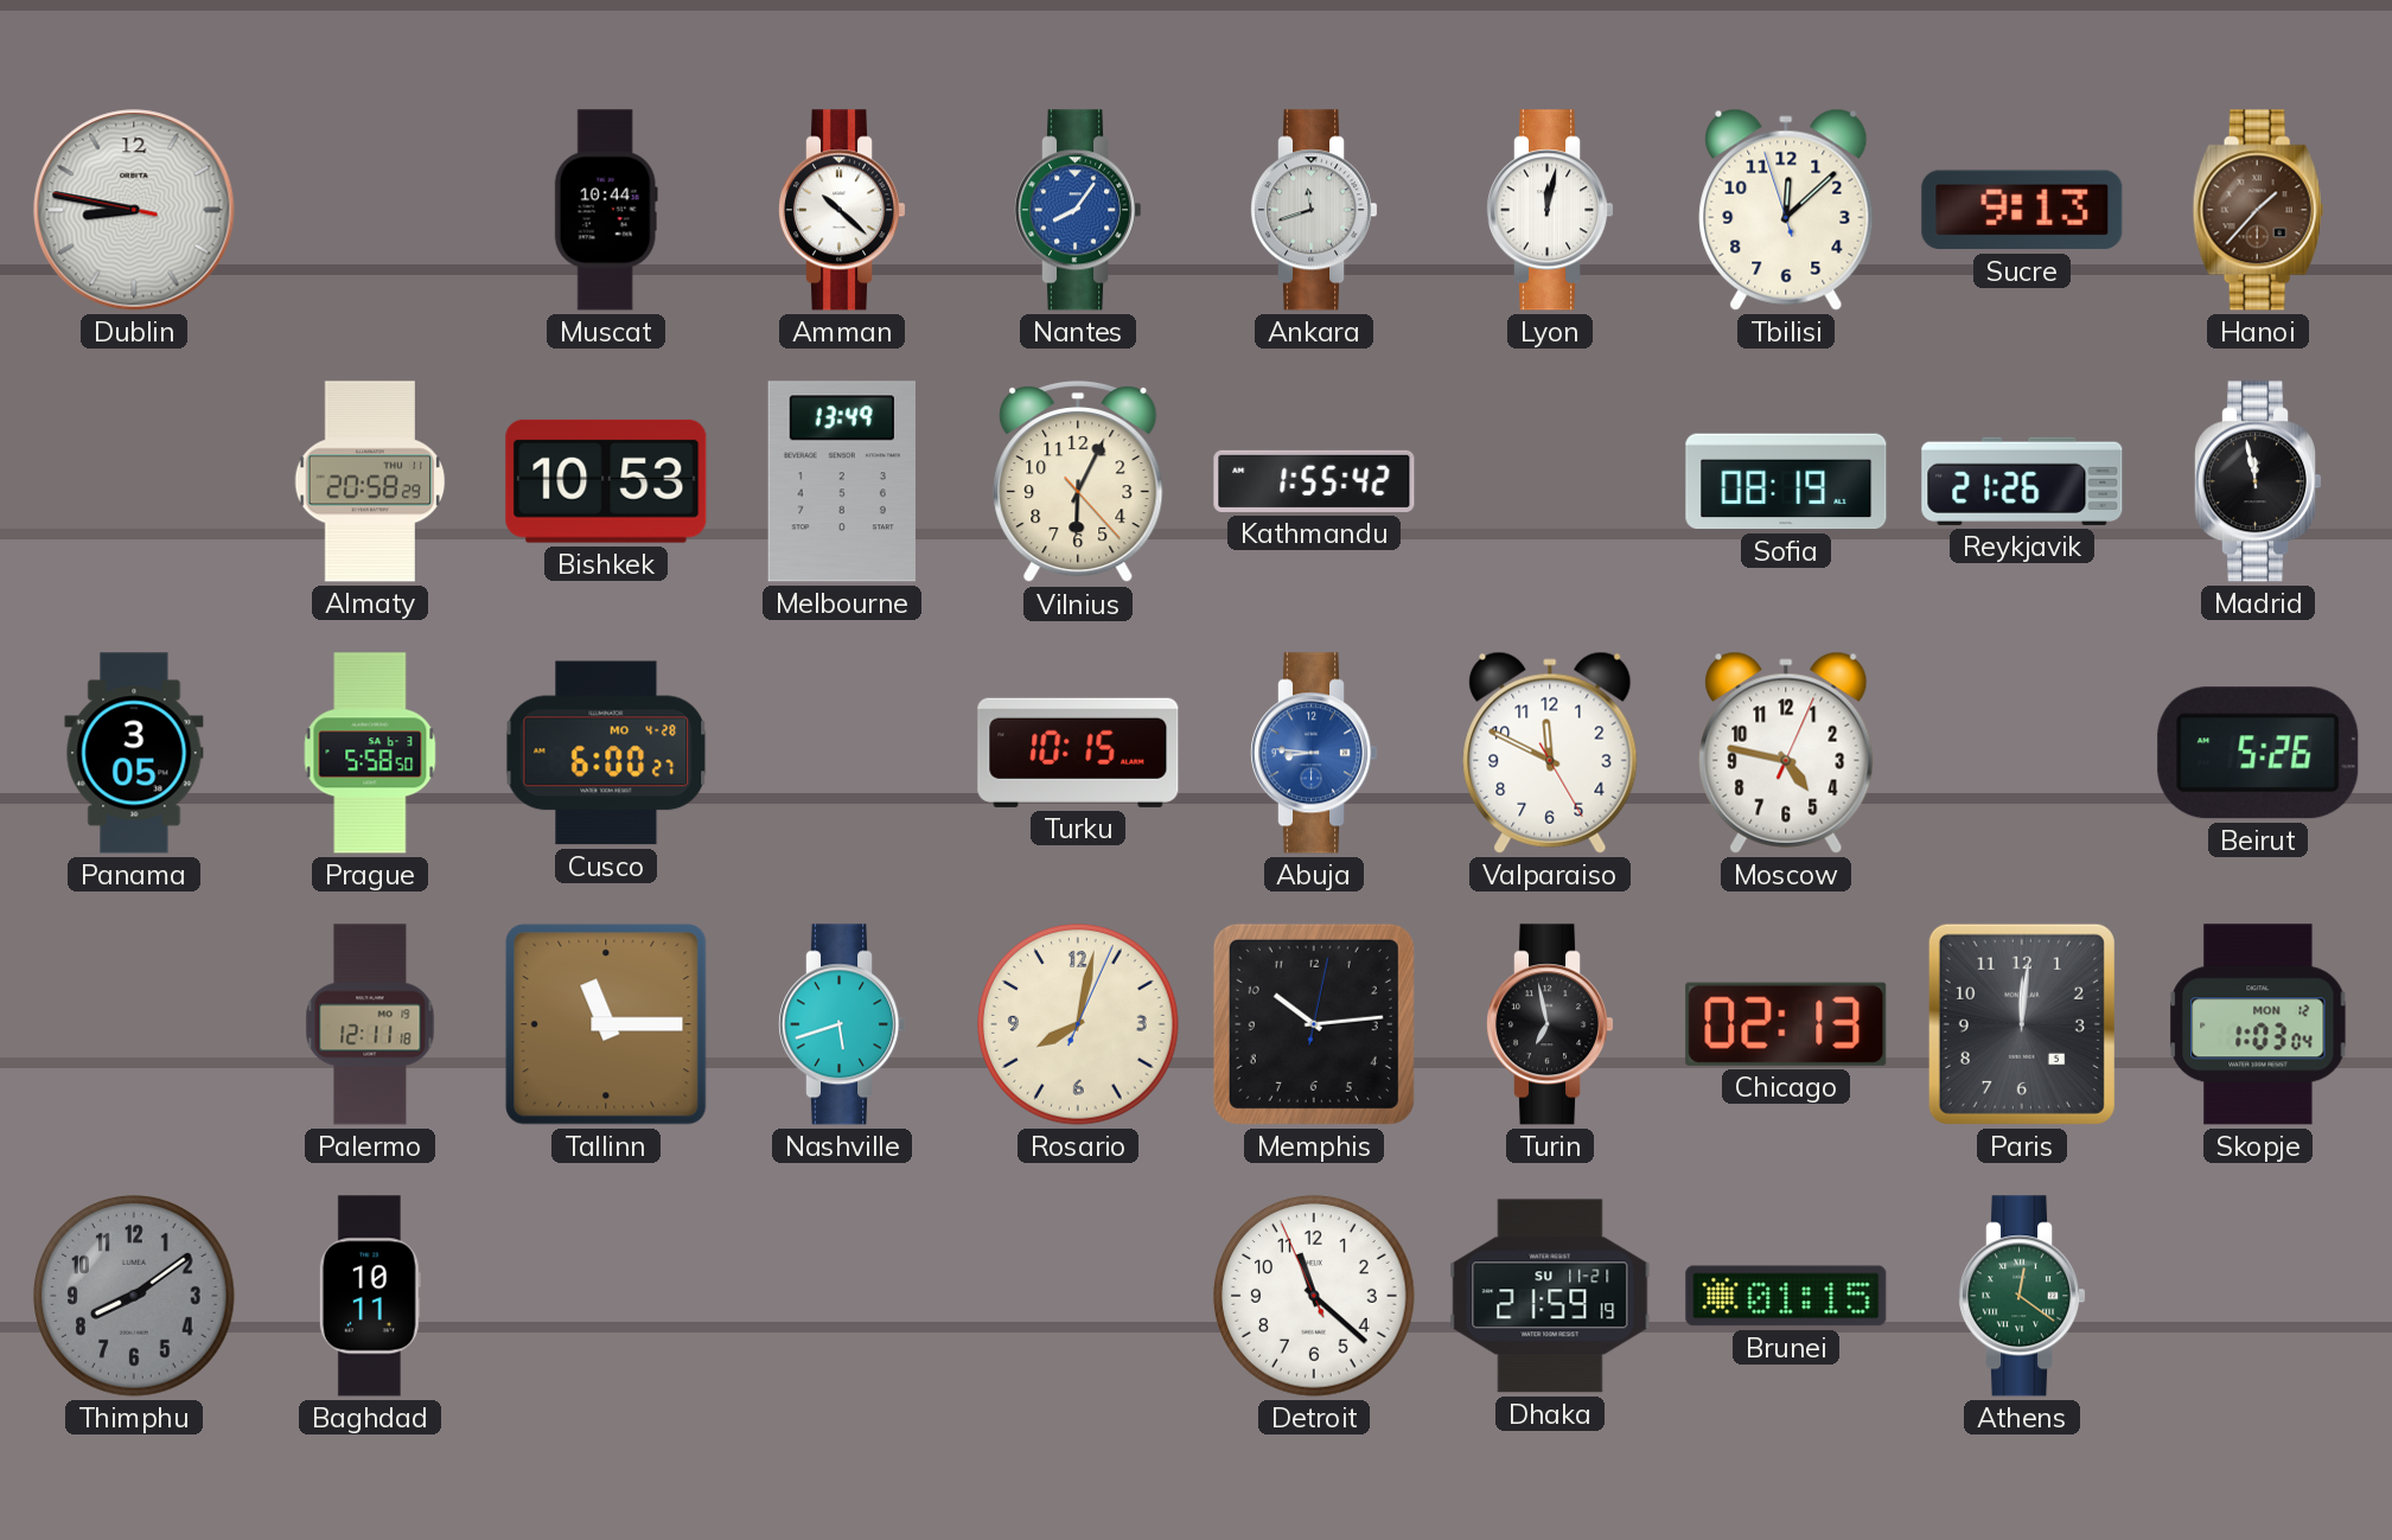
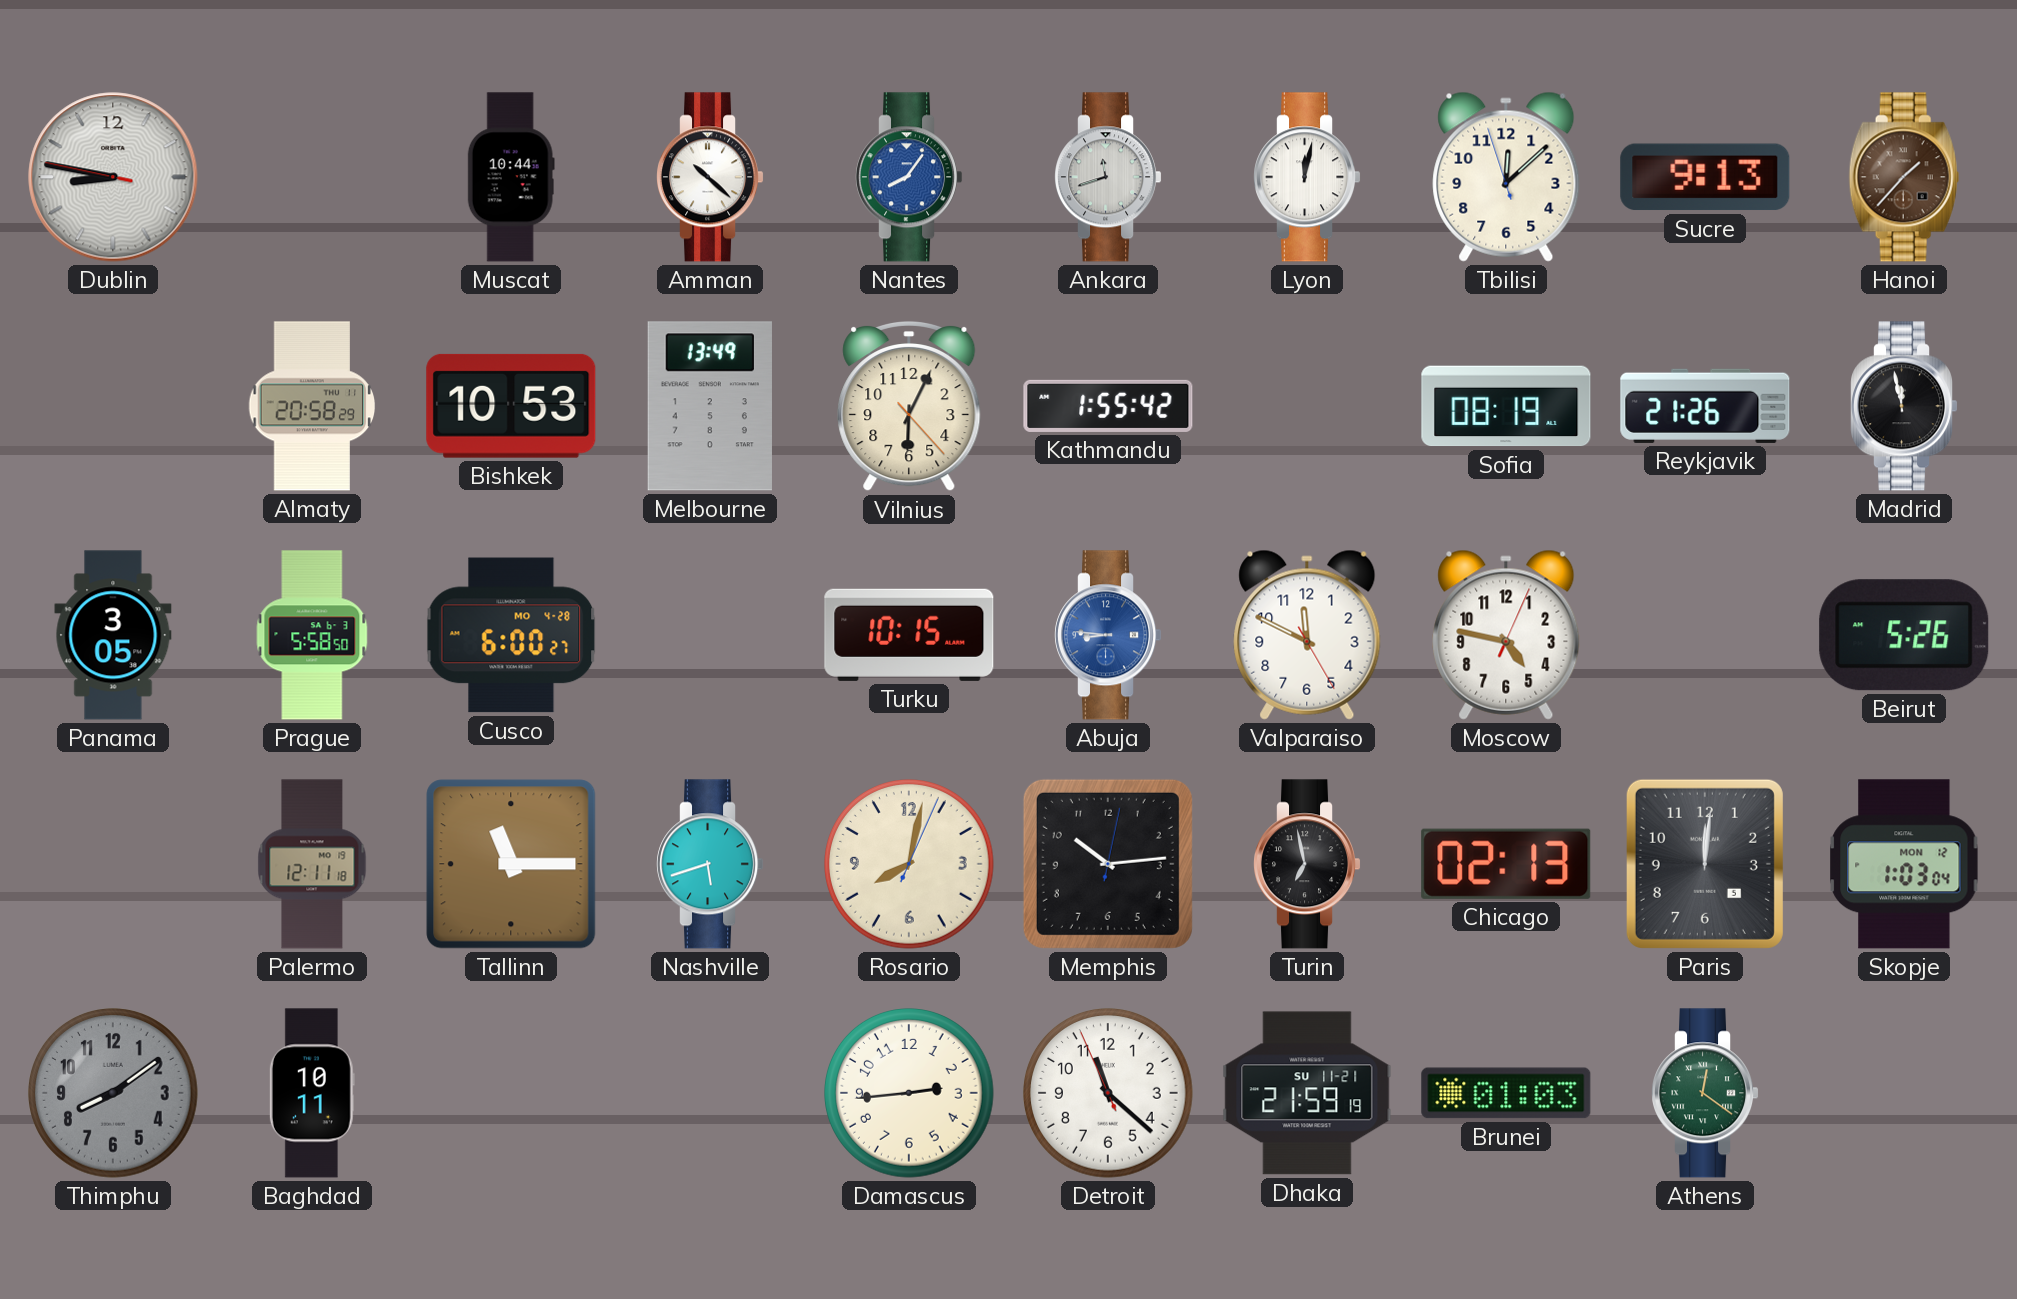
Damascus: none -> 2:44 (909, 1093)
Brunei: 01:15 -> 01:03 (1506, 1093)
